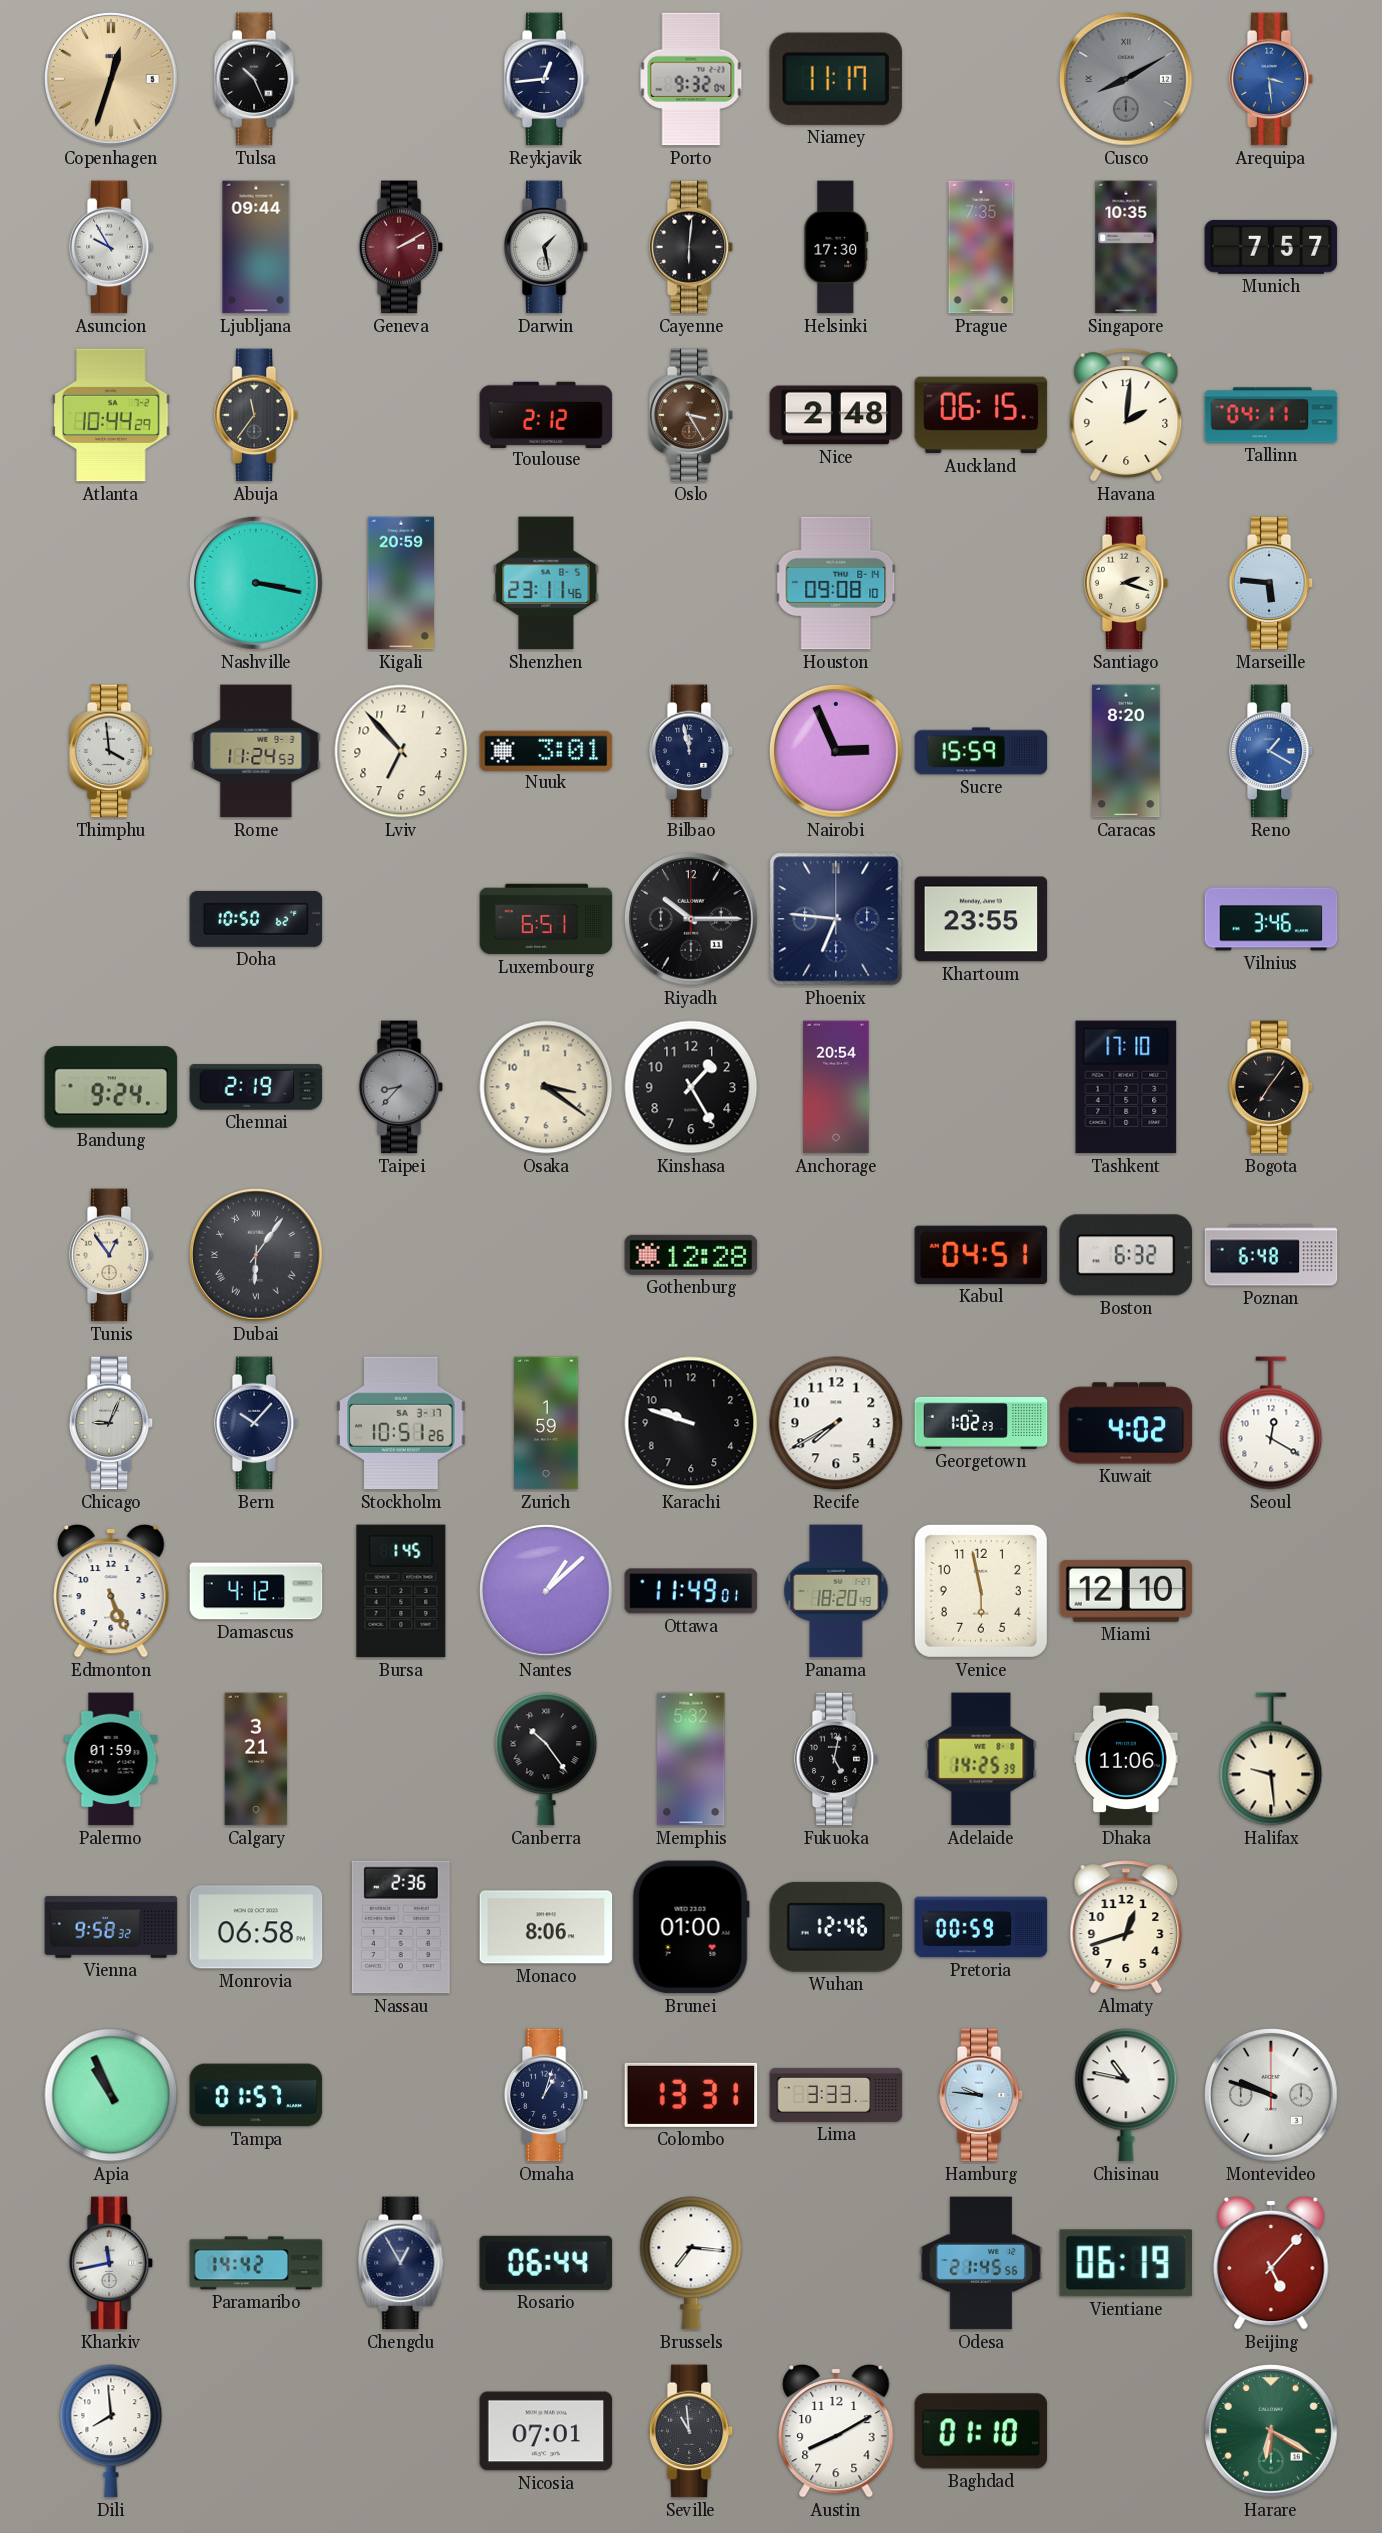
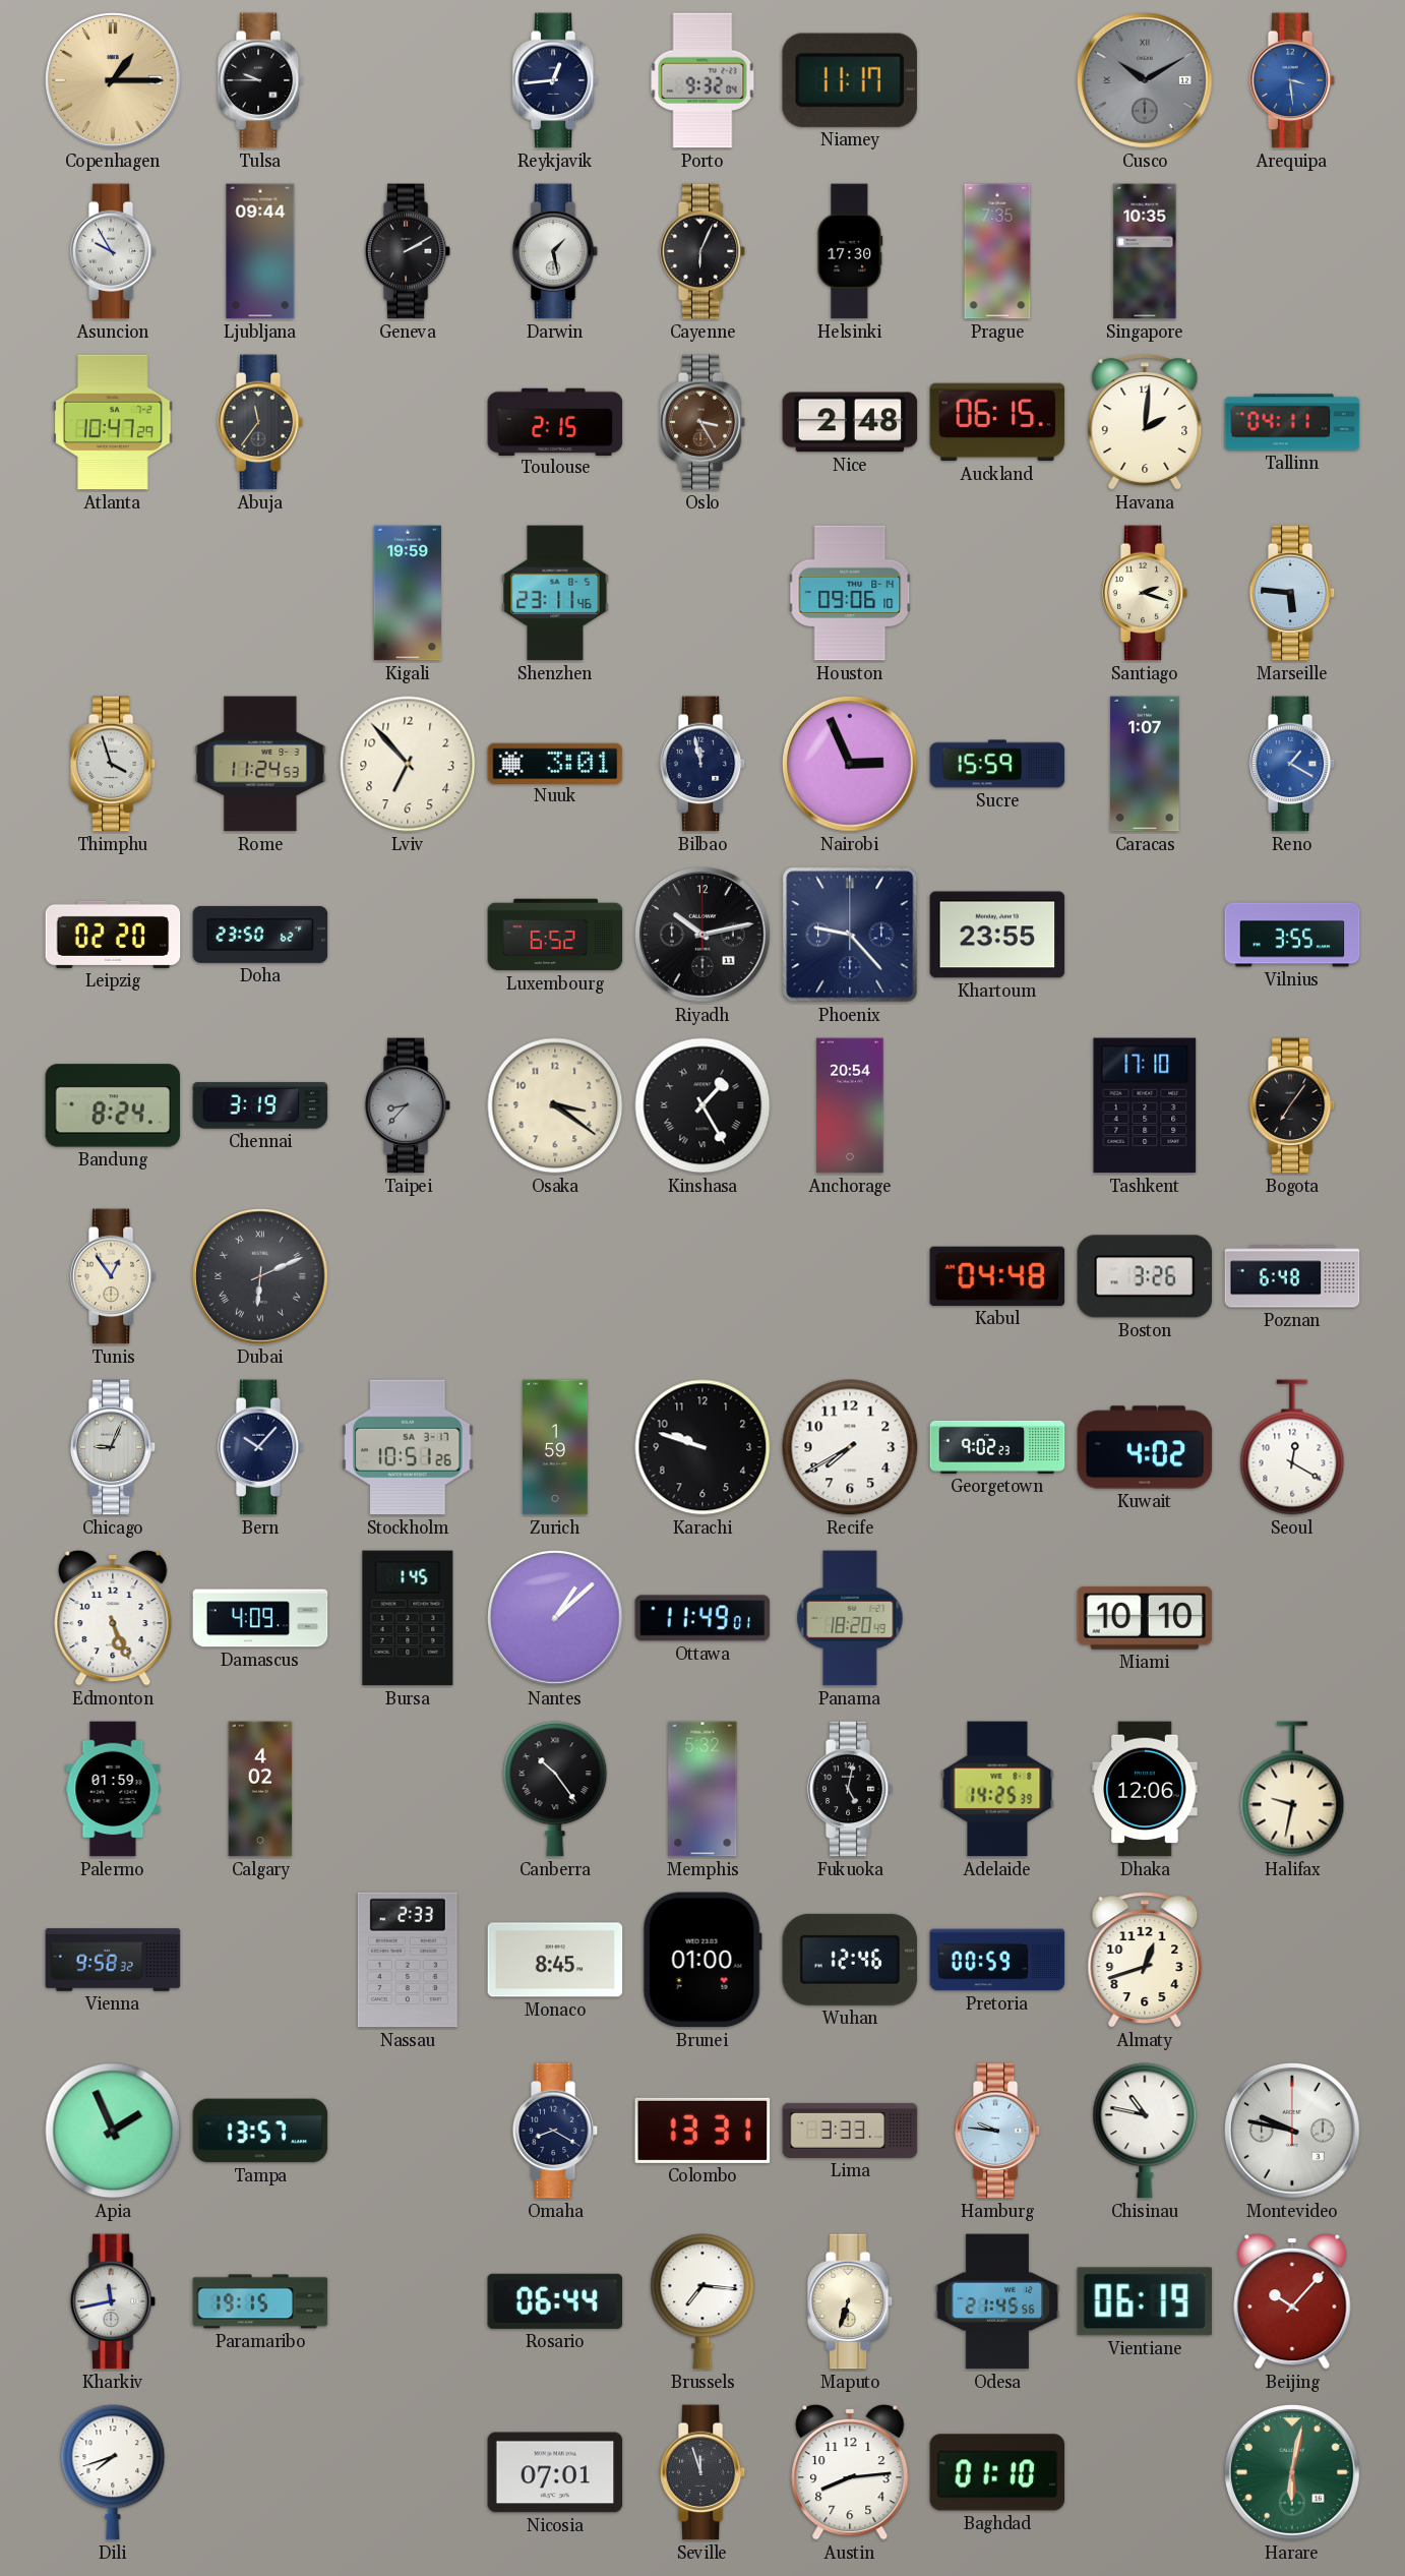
Copenhagen: 12:33 -> 1:15 (114, 81)
Tulsa: 10:26 -> 9:45 (260, 80)
Cusco: 8:10 -> 10:10 (1146, 81)
Geneva dial: burgundy -> black (408, 251)
Cayenne: 6:01 -> 6:04 (702, 251)
Munich: 7:57 -> none (1271, 247)
Atlanta: 10:44 -> 10:47 (113, 422)
Toulouse: 2:12 -> 2:15 (555, 421)
Nashville: 3:17 -> none (257, 584)
Kigali: 20:59 -> 19:59 (408, 593)
Houston: 09:08 -> 09:06 (850, 593)
Thimphu: 3:59 -> 3:57 (113, 764)
Caracas: 8:20 -> 1:07 (1145, 764)
Leipzig: none -> 02:20 (113, 935)
Doha: 10:50 -> 23:50 (260, 935)
Luxembourg: 6:51 -> 6:52 (555, 935)
Riyadh: 10:15 -> 10:13 (704, 936)
Phoenix: 6:46 -> 9:23 (850, 935)
Vilnius: 3:46 -> 3:55 (1292, 935)
Bandung: 9:24 -> 8:24 (113, 1105)
Chennai: 2:19 -> 3:19 (260, 1105)
Kinshasa numerals: Arabic -> Roman (702, 1105)
Dubai: 6:06 -> 6:11 (261, 1277)
Gothenburg: 12:28 -> none (691, 1255)
Kabul: 04:51 -> 04:48 (997, 1276)
Boston: 6:32 -> 3:26 (1145, 1276)
Georgetown: 1:02 -> 9:02 (997, 1447)
Damascus: 4:12 -> 4:09 (260, 1618)
Venice: 5:58 -> none (981, 1591)
Miami: 12:10 -> 10:10 (1145, 1618)
Calgary: 3:21 -> 4:02 (260, 1789)
Dhaka: 11:06 -> 12:06 (1145, 1789)
Halifax: 9:29 -> 9:32 (1292, 1789)
Monrovia: 06:58 -> none (256, 1927)
Nassau: 2:36 -> 2:33 (408, 1960)
Monaco: 8:06 -> 8:45 (555, 1960)
Apia: 10:56 -> 1:56 (113, 2131)
Tampa: 01:57 -> 13:57 (260, 2131)
Omaha: 1:03 -> 8:20 (555, 2131)
Montevideo: 9:48 -> 9:47 (1293, 2132)
Paramaribo: 14:42 -> 19:15 (260, 2301)
Chengdu: 12:55 -> none (401, 2263)
Maputo: none -> 6:33 (850, 2301)
Beijing: 5:07 -> 10:07 (1292, 2301)
Dili: 7:59 -> 7:42 (113, 2472)
Seville: 10:59 -> 11:57 (702, 2472)
Austin: 8:10 -> 8:14 (850, 2472)
Harare: 6:20 -> 6:02 (1293, 2473)
